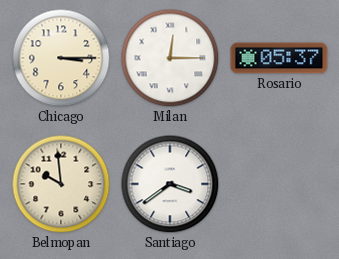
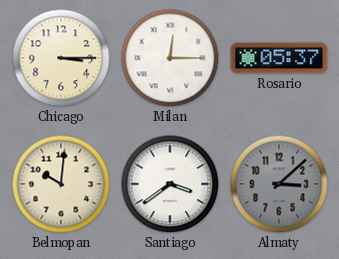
Belmopan: 9:59 -> 10:01 (61, 184)
Almaty: none -> 3:08 (279, 184)
